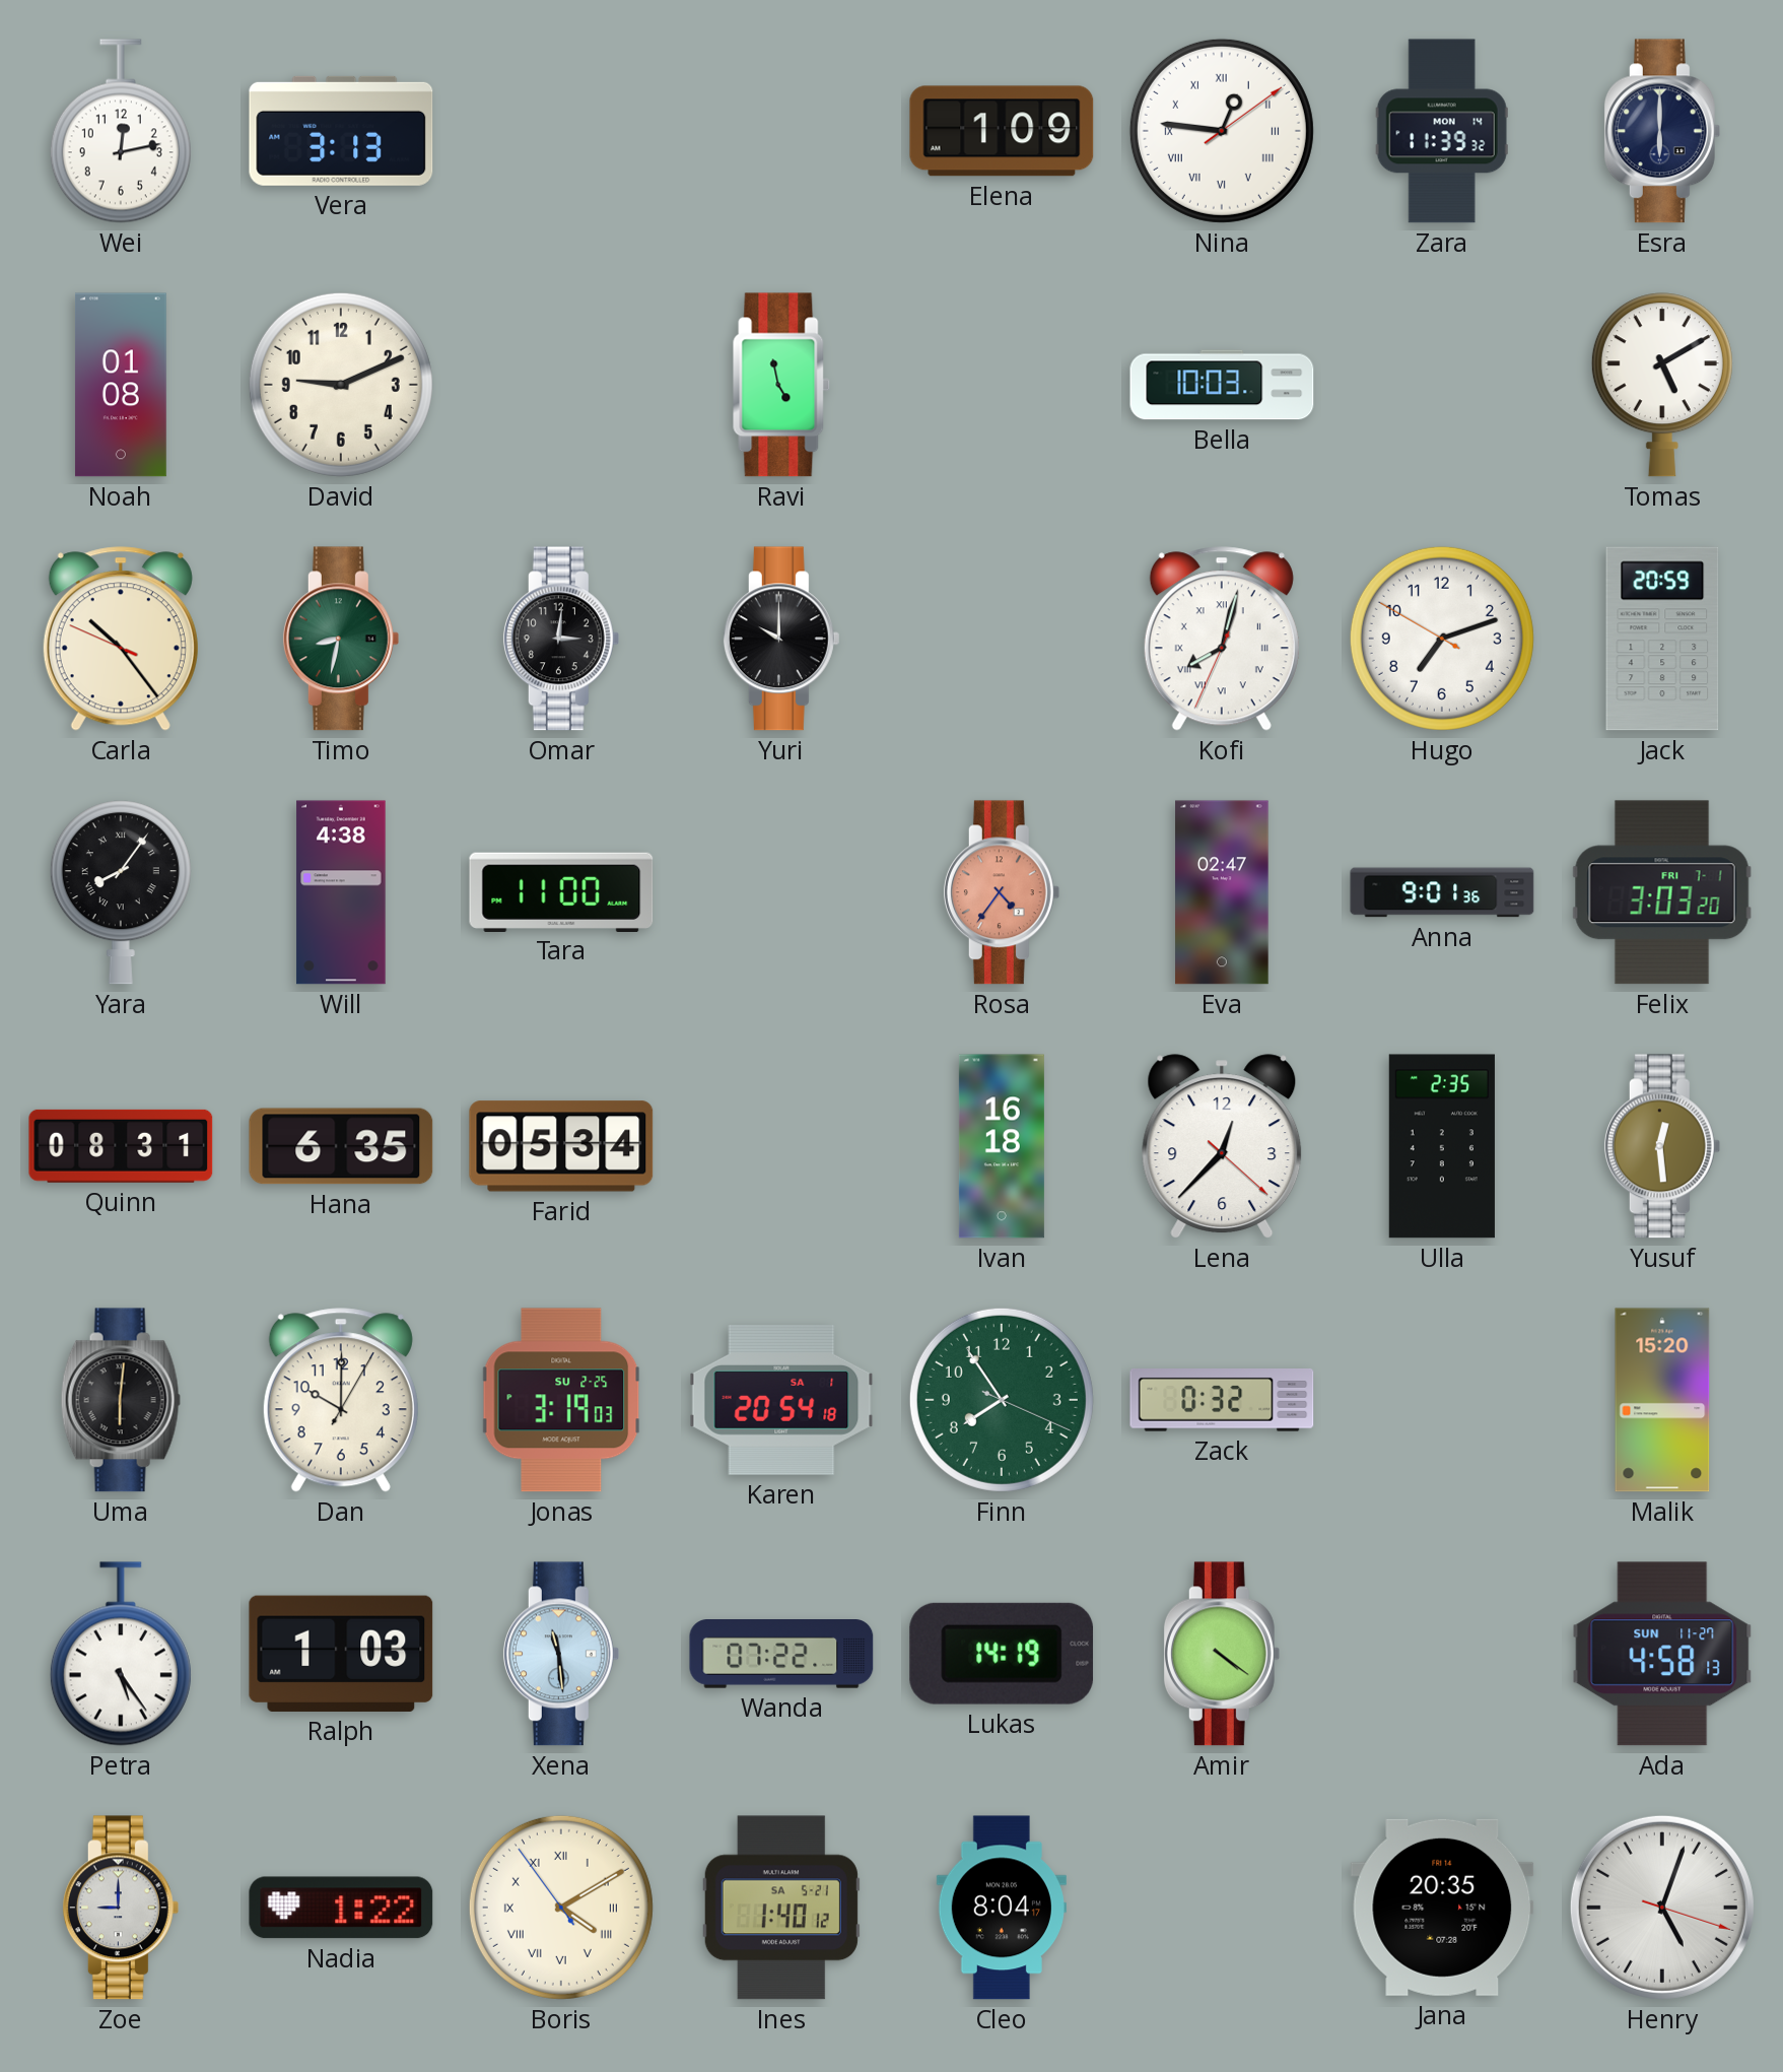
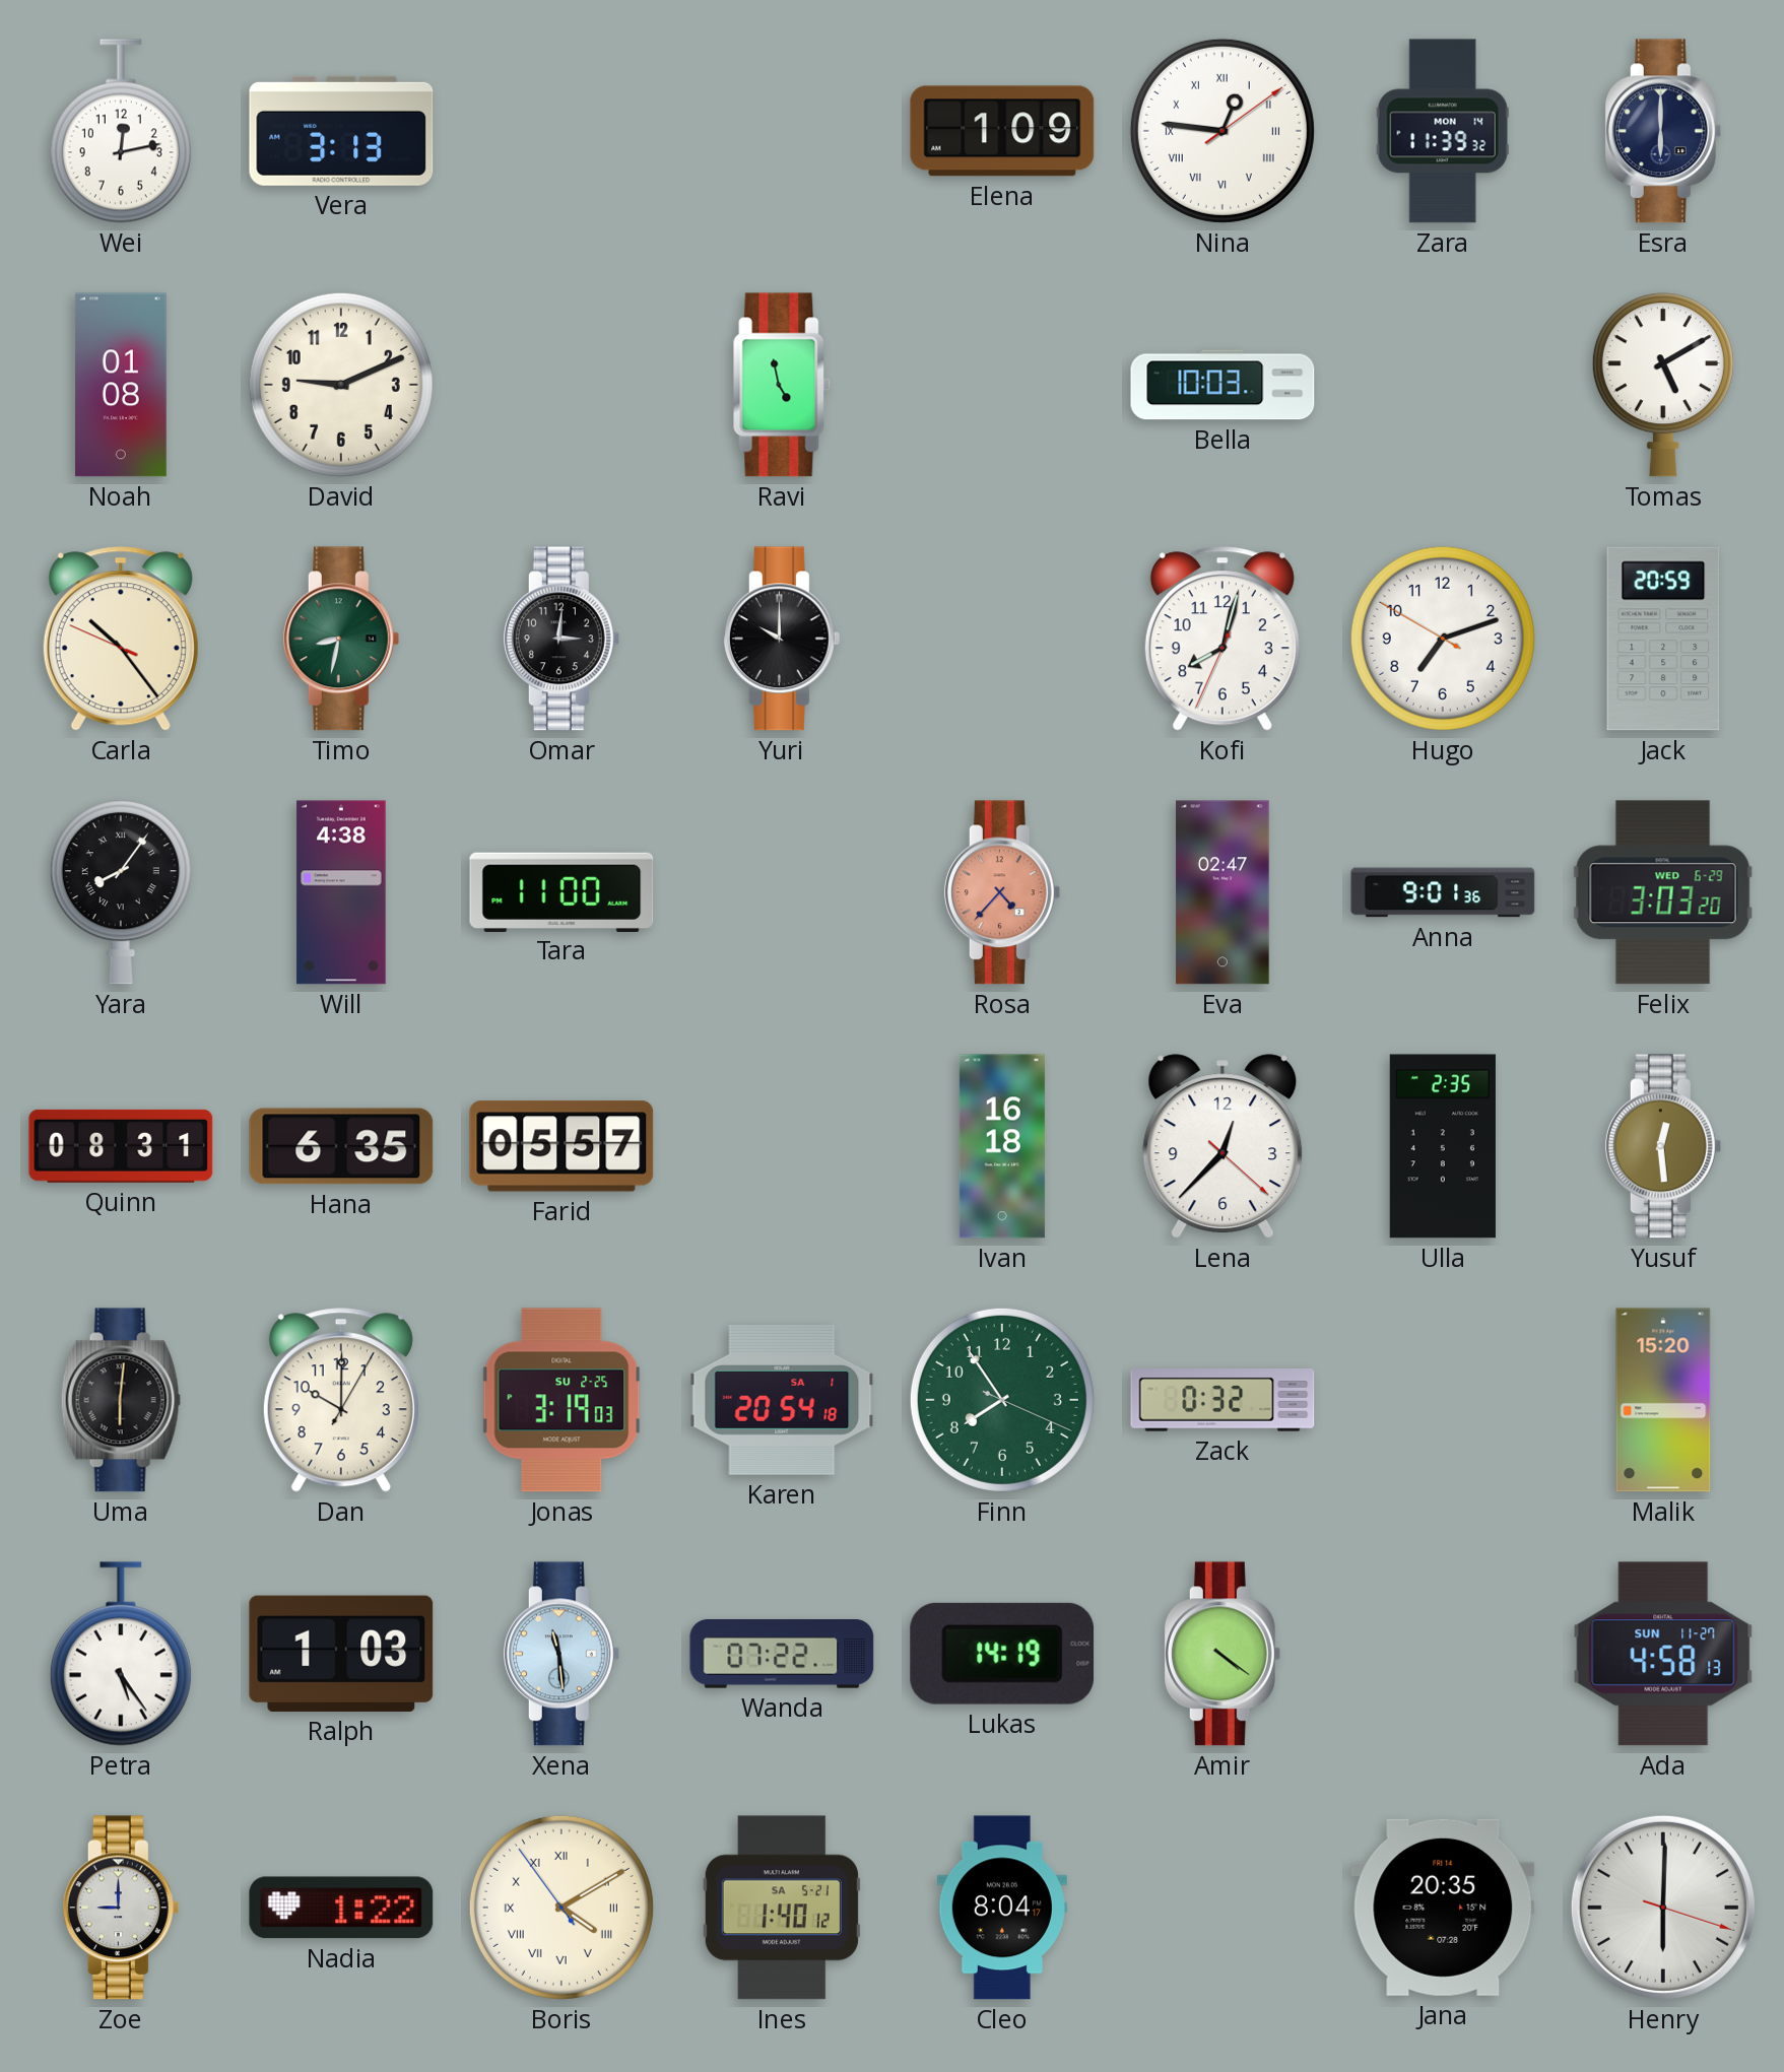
Kofi numerals: Roman -> Arabic (1223, 639)
Rosa: 4:36 -> 4:37 (1002, 892)
Felix date: FRI 7-1 -> WED 6-29 (1663, 892)
Farid: 05:34 -> 05:57 (561, 1146)
Henry: 5:03 -> 6:00 (1663, 1908)
